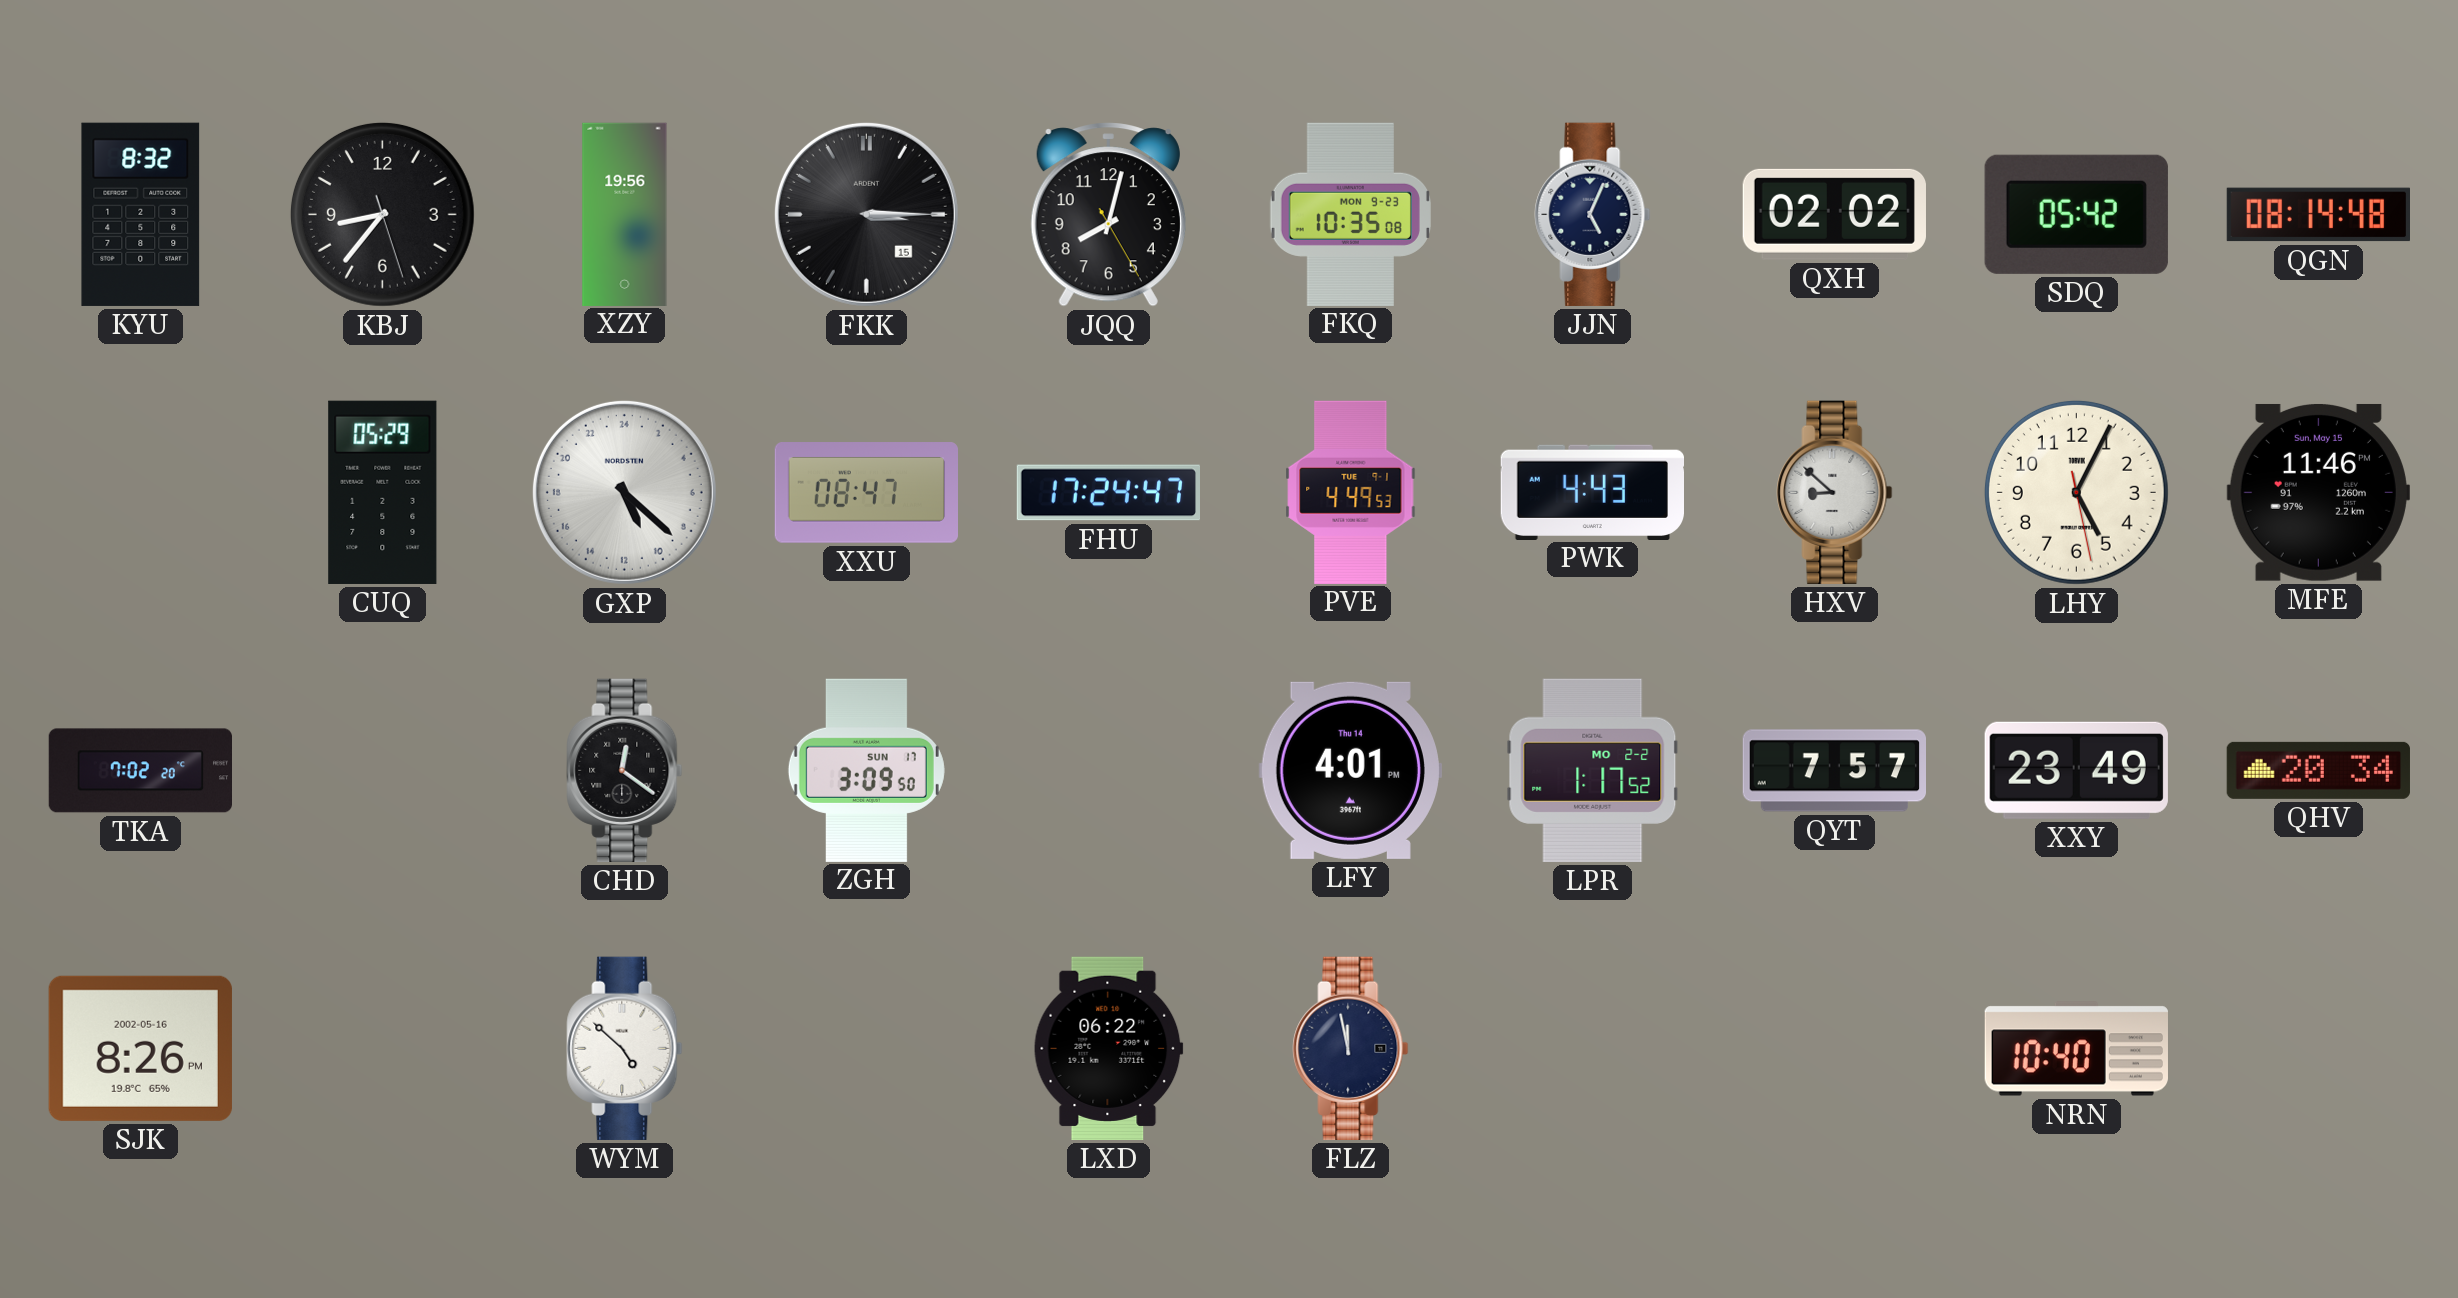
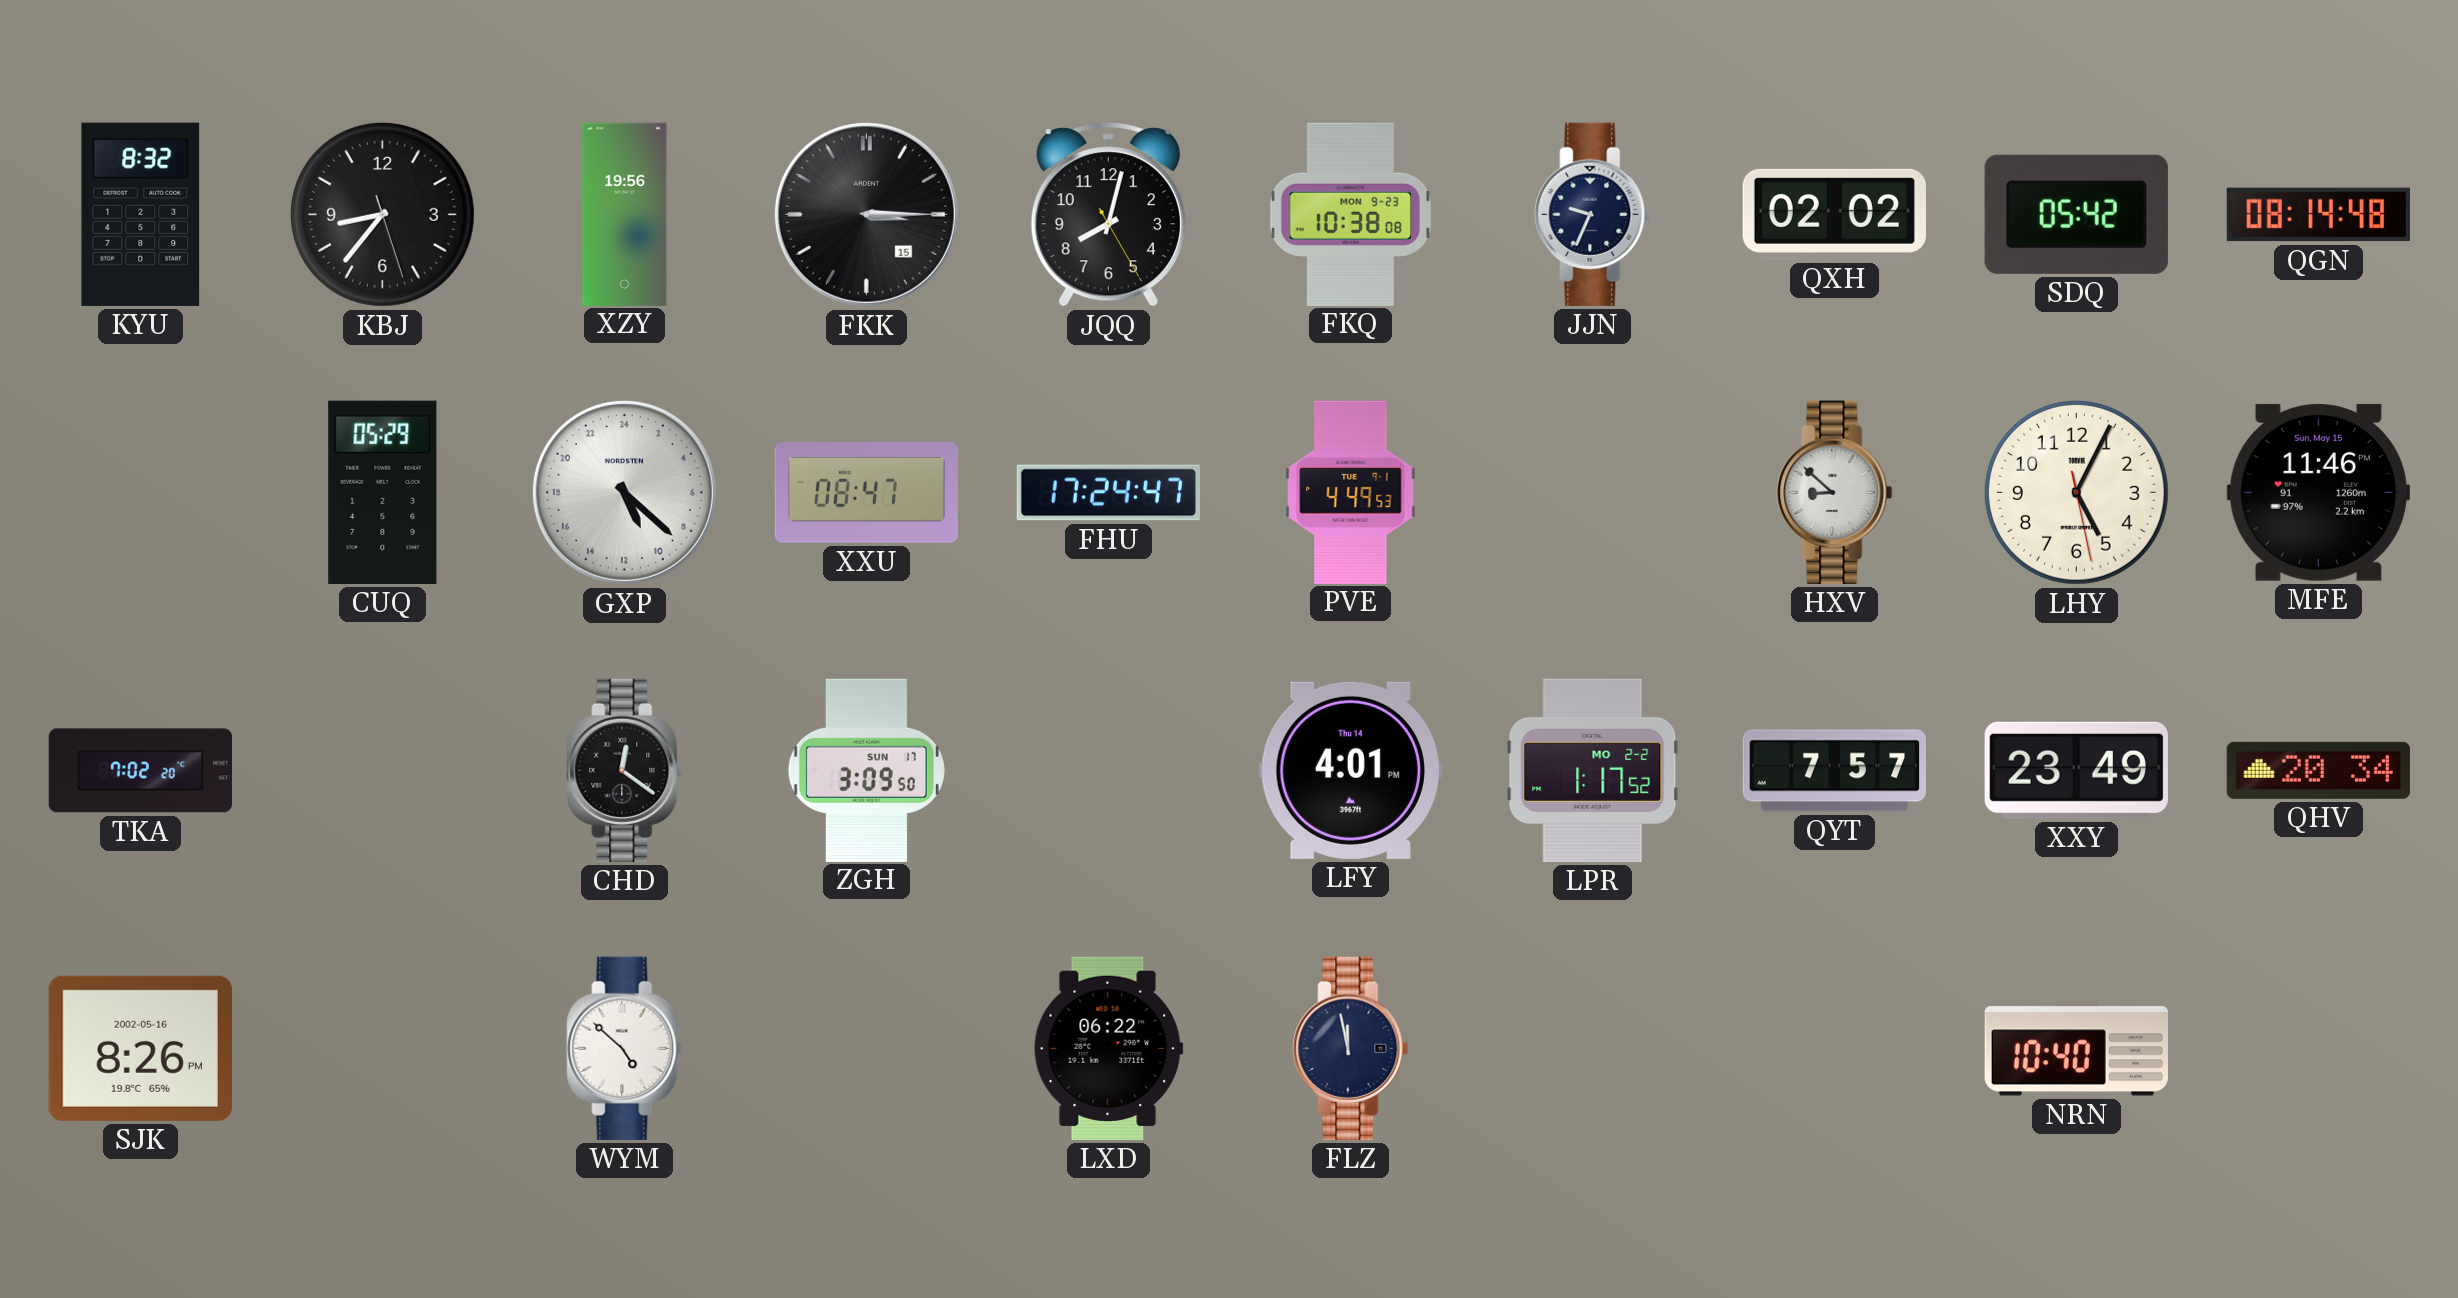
FKQ: 10:35 -> 10:38 (1350, 214)
JJN: 5:04 -> 9:34 (1593, 214)
PWK: 4:43 -> none (1592, 492)
